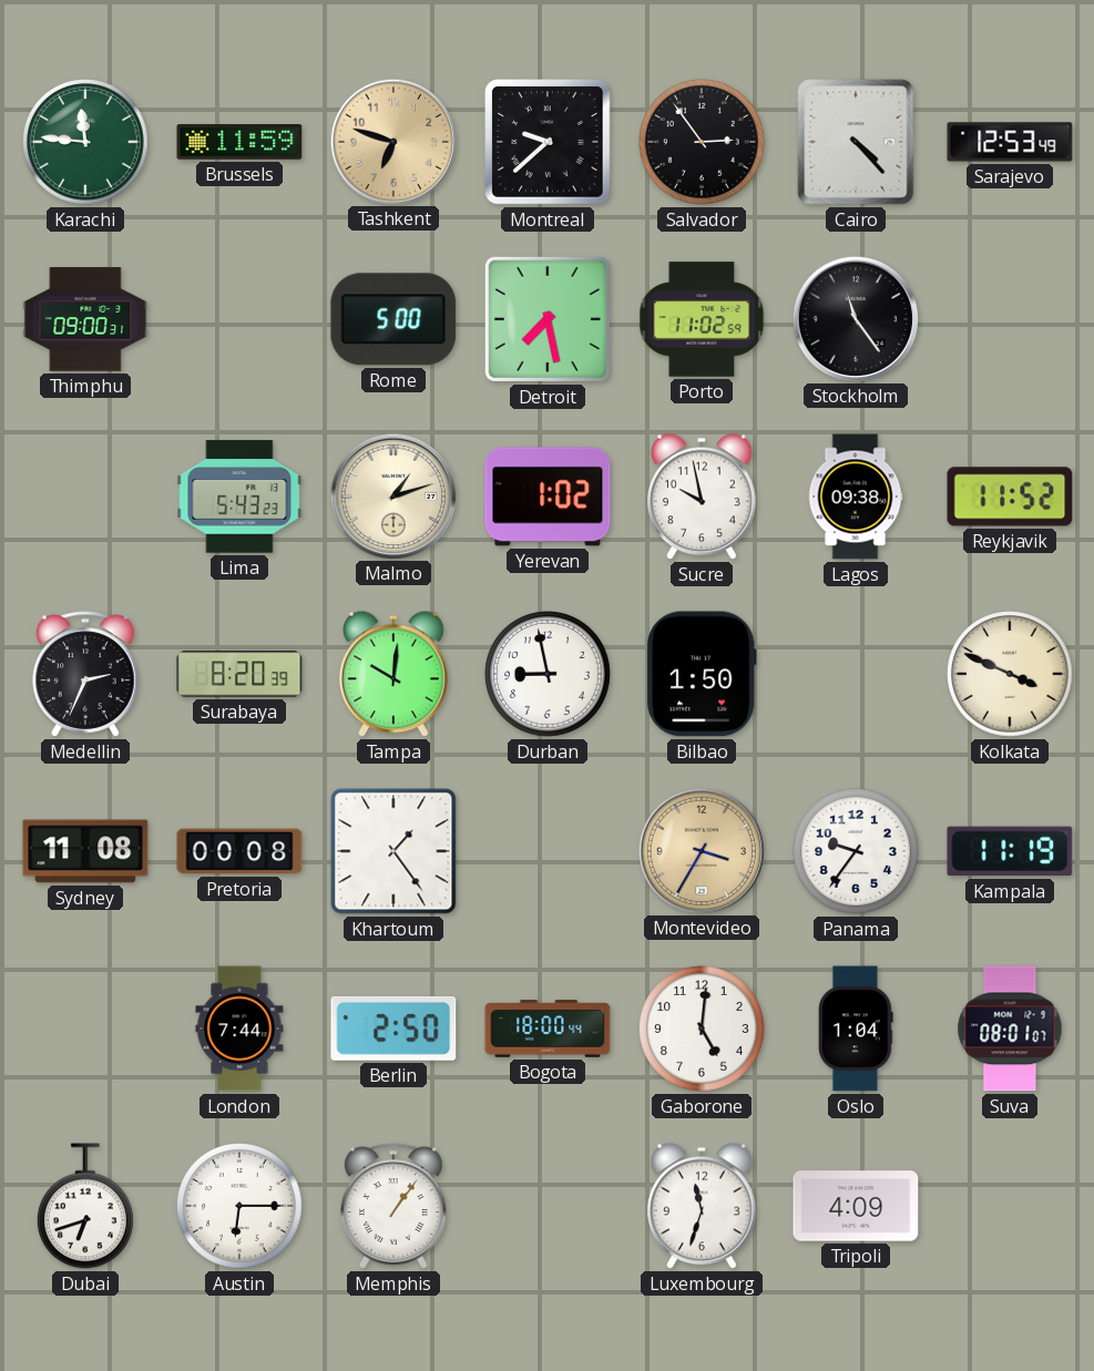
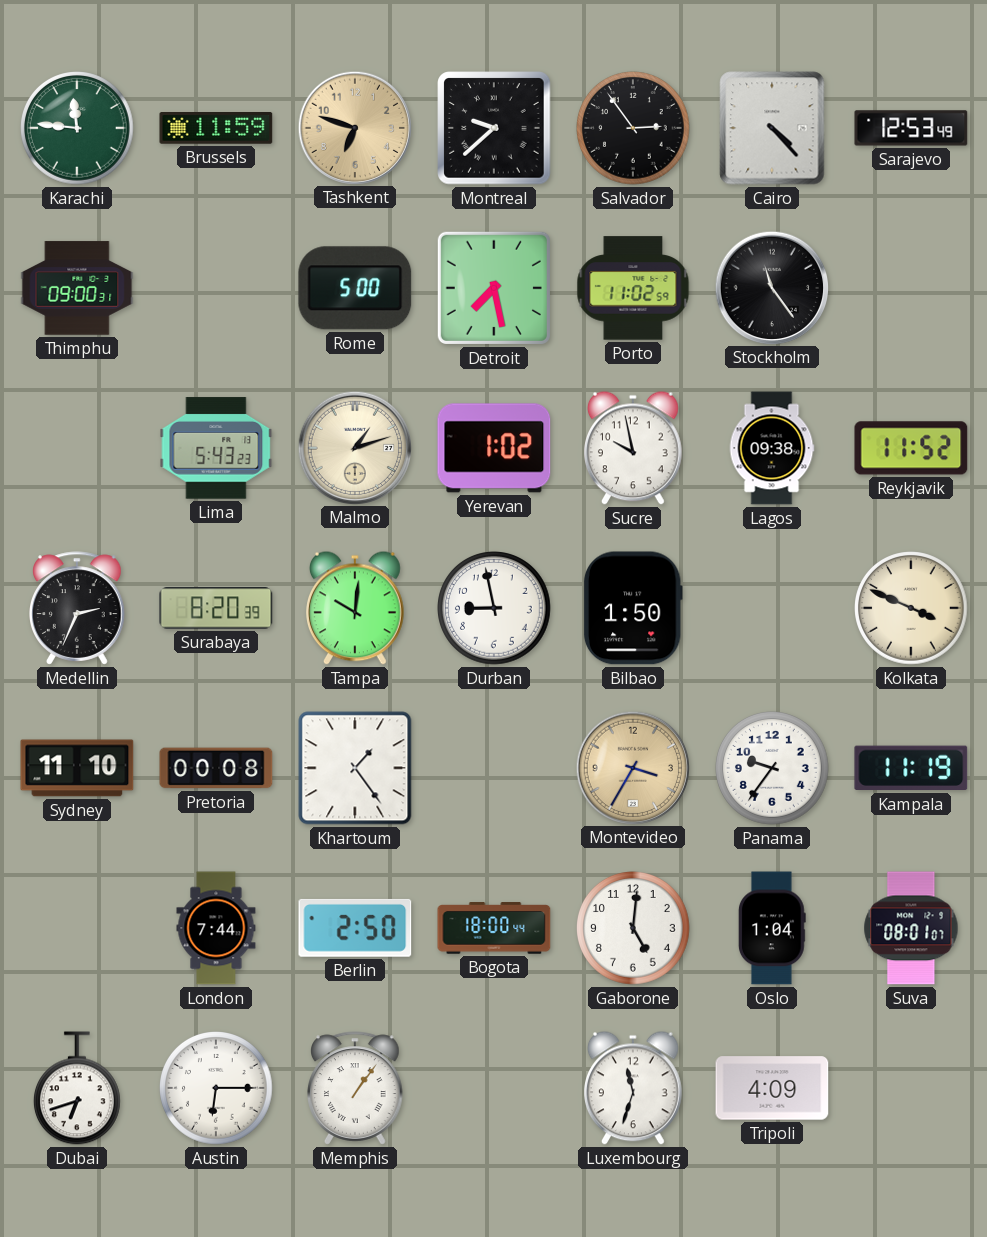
Sydney: 11:08 -> 11:10 (77, 768)
